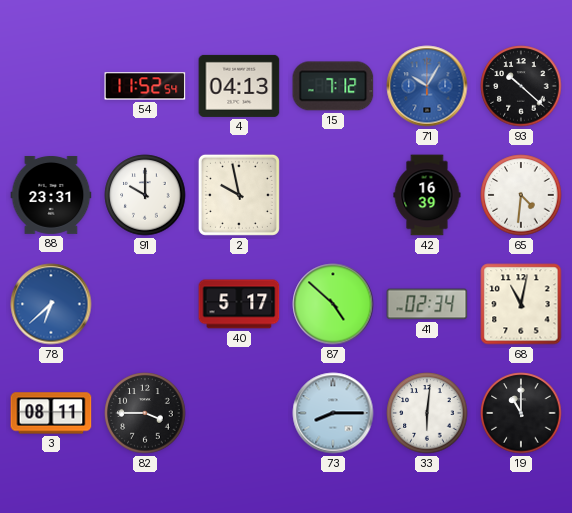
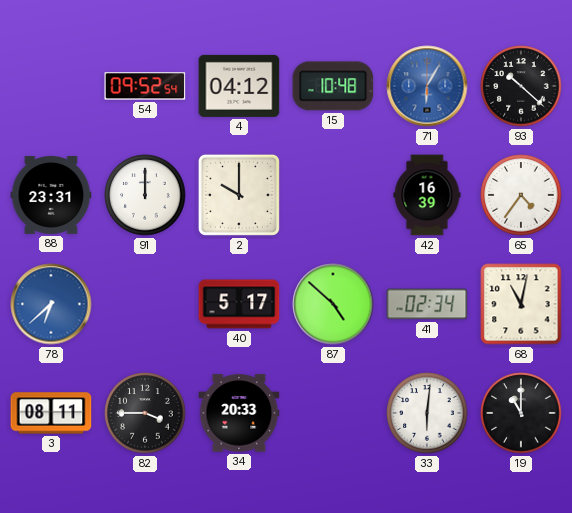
54: 11:52 -> 09:52 (145, 86)
4: 04:13 -> 04:12 (239, 86)
15: 7:12 -> 10:48 (333, 86)
71: 10:05 -> 6:05 (427, 86)
91: 10:00 -> 12:00 (145, 195)
2: 9:58 -> 10:00 (239, 195)
65: 4:31 -> 4:36 (521, 195)
34: none -> 20:33 (239, 413)
73: 8:15 -> none (333, 413)
